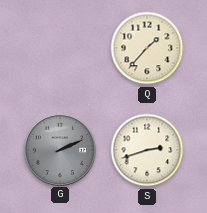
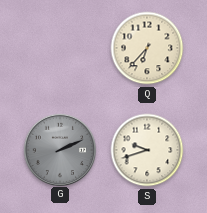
Q: 1:37 -> 6:37 (147, 48)
S: 2:42 -> 9:42 (147, 150)
